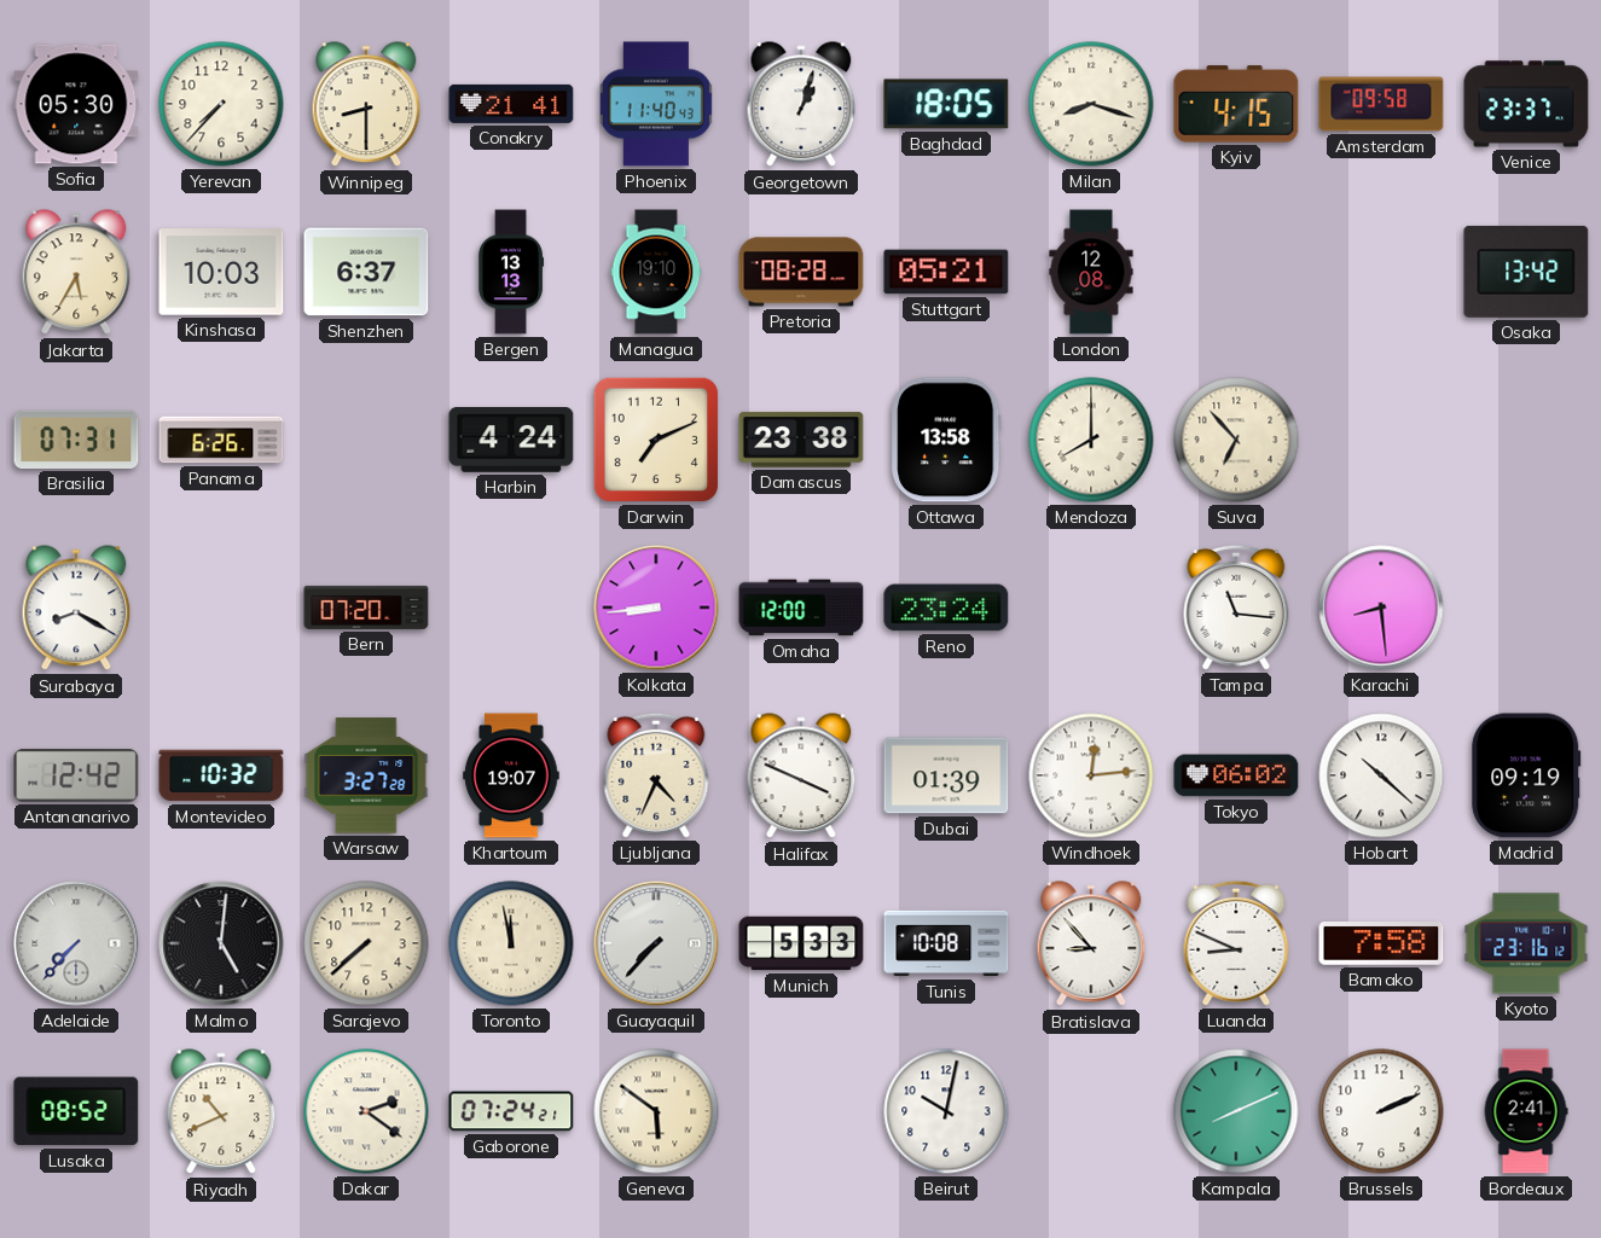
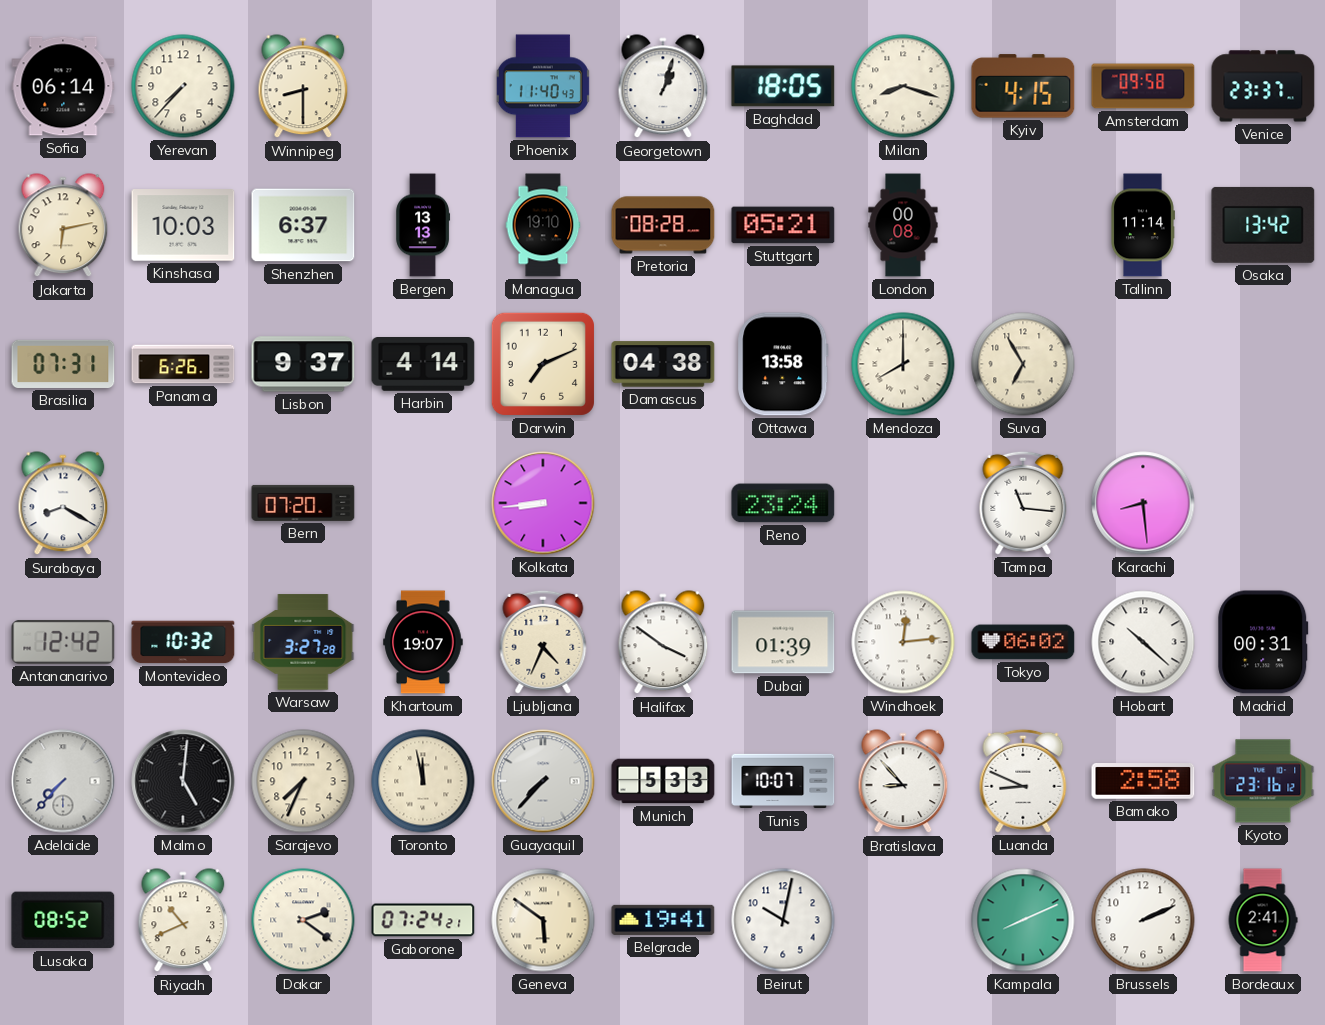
Sofia: 05:30 -> 06:14 (63, 86)
Conakry: 21:41 -> none (511, 104)
Jakarta: 5:35 -> 6:13 (63, 226)
London: 12:08 -> 00:08 (903, 225)
Tallinn: none -> 11:14 (1142, 225)
Lisbon: none -> 9:37 (303, 364)
Harbin: 4:24 -> 4:14 (423, 365)
Damascus: 23:38 -> 04:38 (663, 364)
Suva: 6:53 -> 6:55 (1023, 364)
Omaha: 12:00 -> none (801, 608)
Halifax: 3:49 -> 3:51 (663, 643)
Madrid: 09:19 -> 00:31 (1263, 642)
Sarajevo: 7:38 -> 7:34 (303, 781)
Tunis: 10:08 -> 10:07 (783, 781)
Bamako: 7:58 -> 2:58 (1143, 782)
Belgrade: none -> 19:41 (663, 920)
